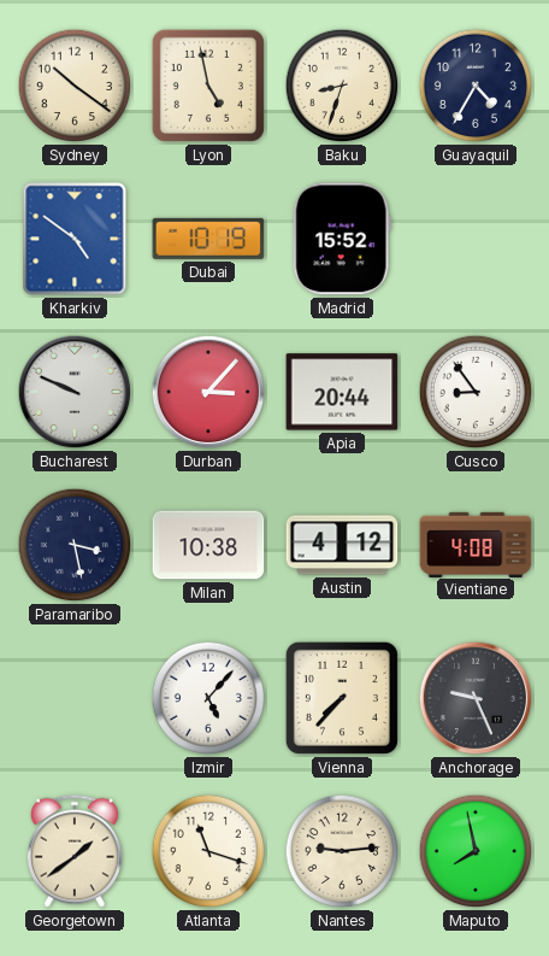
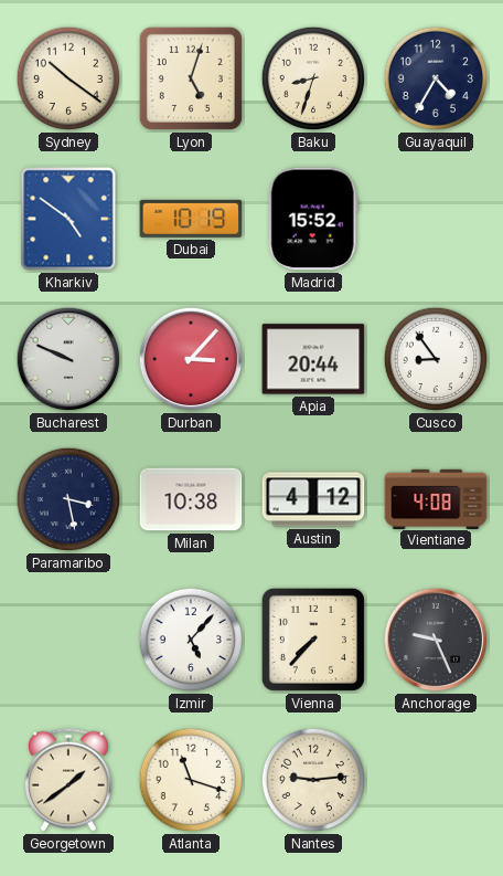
Lyon: 4:58 -> 5:03 (191, 78)
Maputo: 7:58 -> none (476, 851)
